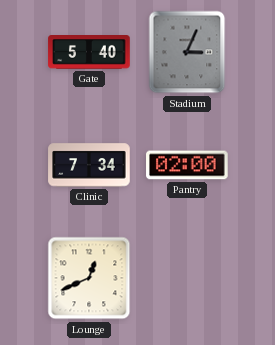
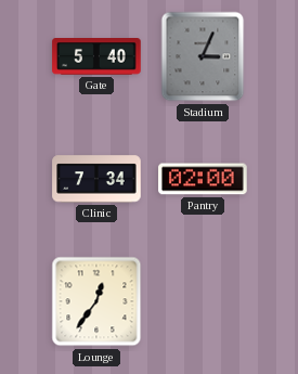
Lounge: 12:41 -> 12:36 (96, 301)
